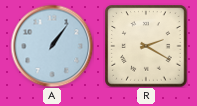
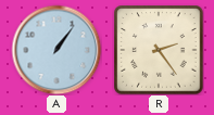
R: 2:20 -> 2:24 (159, 50)
